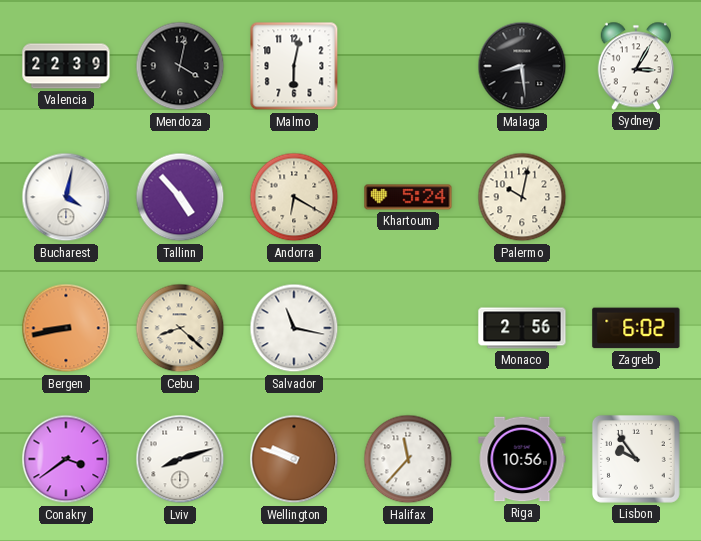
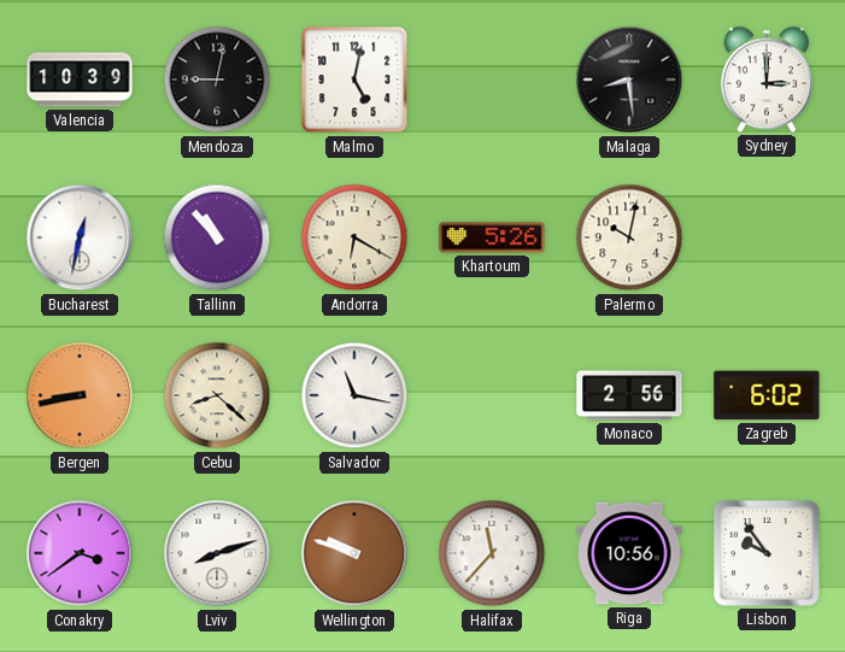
Valencia: 22:39 -> 10:39 (80, 80)
Mendoza: 4:02 -> 9:02 (217, 80)
Malmo: 6:02 -> 5:02 (354, 80)
Sydney: 3:05 -> 3:00 (765, 80)
Bucharest: 4:02 -> 12:32 (80, 237)
Tallinn: 4:53 -> 10:53 (217, 237)
Khartoum: 5:24 -> 5:26 (492, 237)
